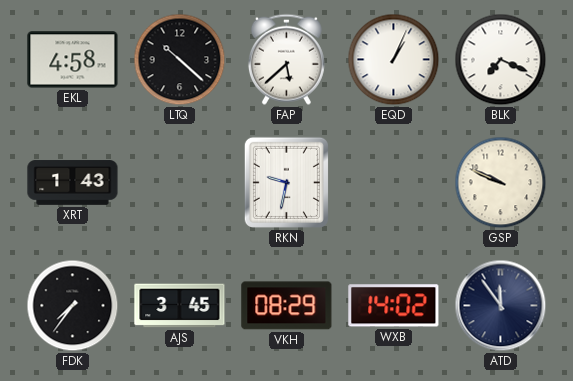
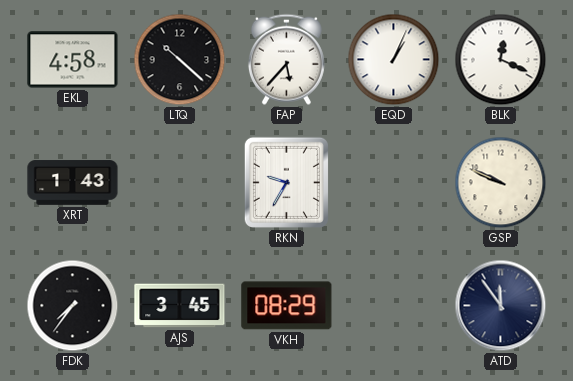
FAP: 5:38 -> 5:37 (286, 59)
BLK: 7:19 -> 12:19 (501, 60)
RKN: 9:32 -> 9:35 (286, 182)
WXB: 14:02 -> none (394, 306)
